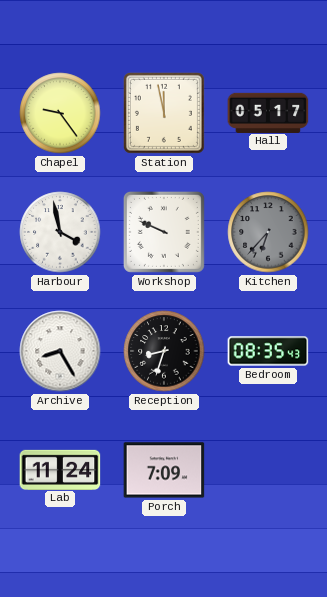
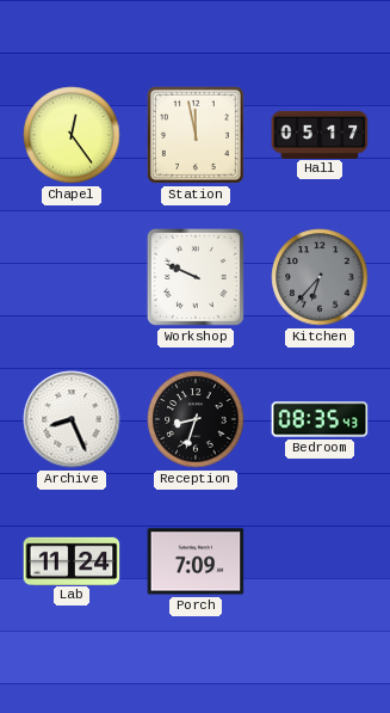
Chapel: 9:24 -> 12:24 (72, 135)
Harbour: 3:58 -> none (60, 232)
Archive: 8:25 -> 8:26 (72, 419)
